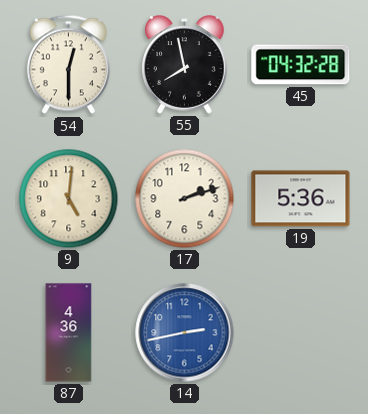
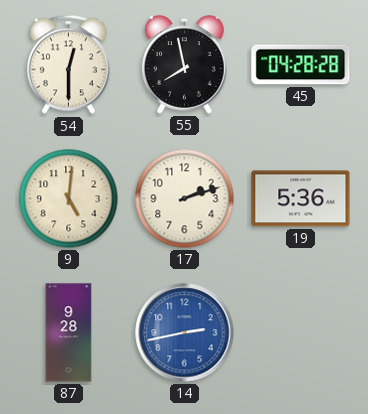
45: 04:32 -> 04:28 (301, 65)
87: 4:36 -> 9:28 (69, 333)
